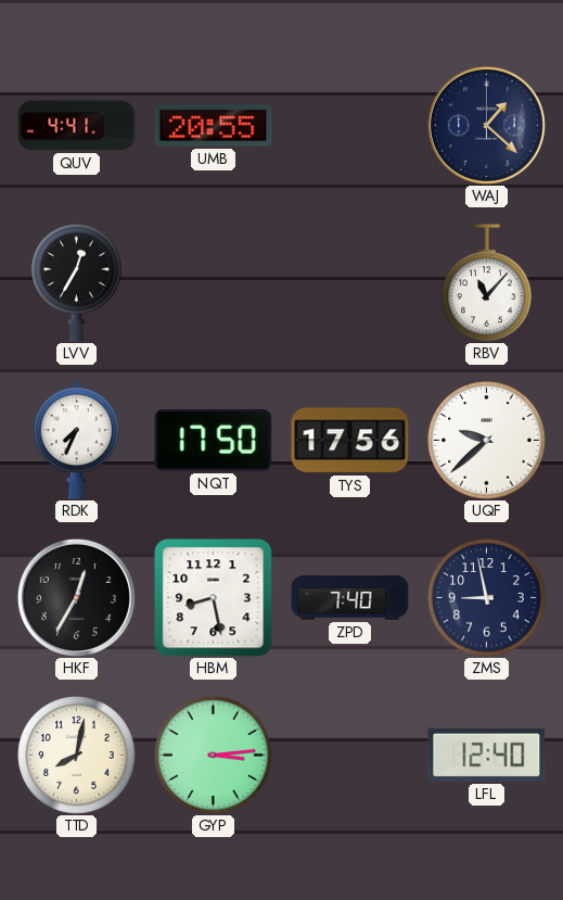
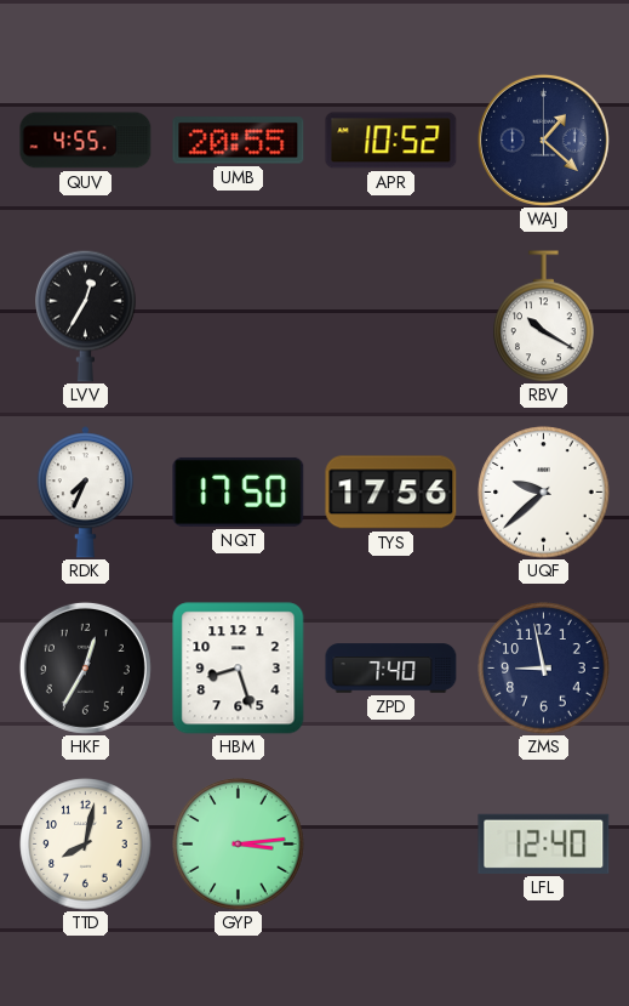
QUV: 4:41 -> 4:55 (86, 141)
APR: none -> 10:52 (391, 141)
RBV: 11:07 -> 10:20 (544, 317)
HBM: 8:28 -> 8:27 (239, 669)
